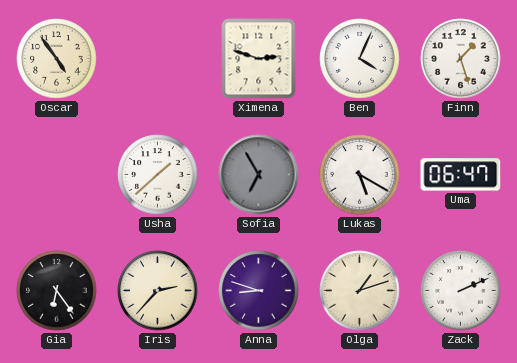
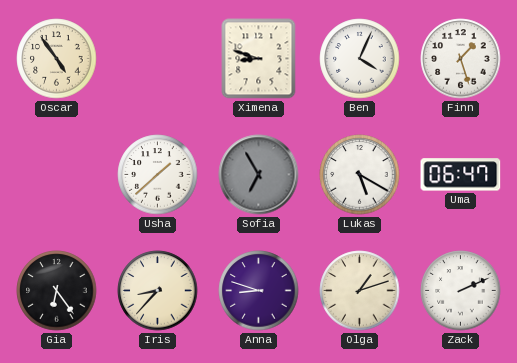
Ximena: 2:48 -> 8:48 (259, 59)
Iris: 2:37 -> 8:37 (158, 291)
